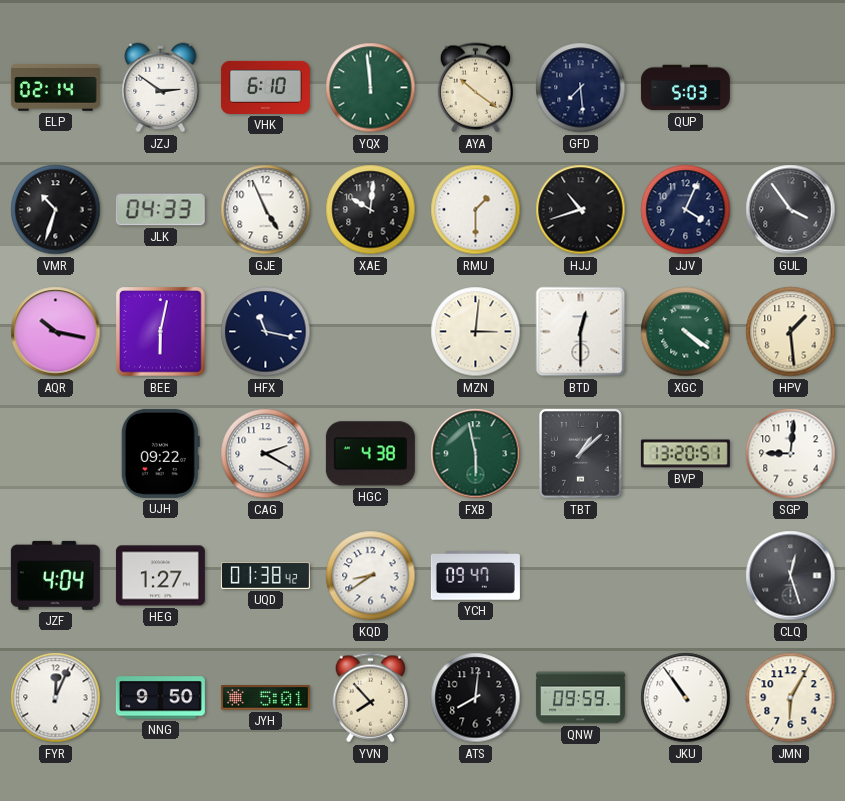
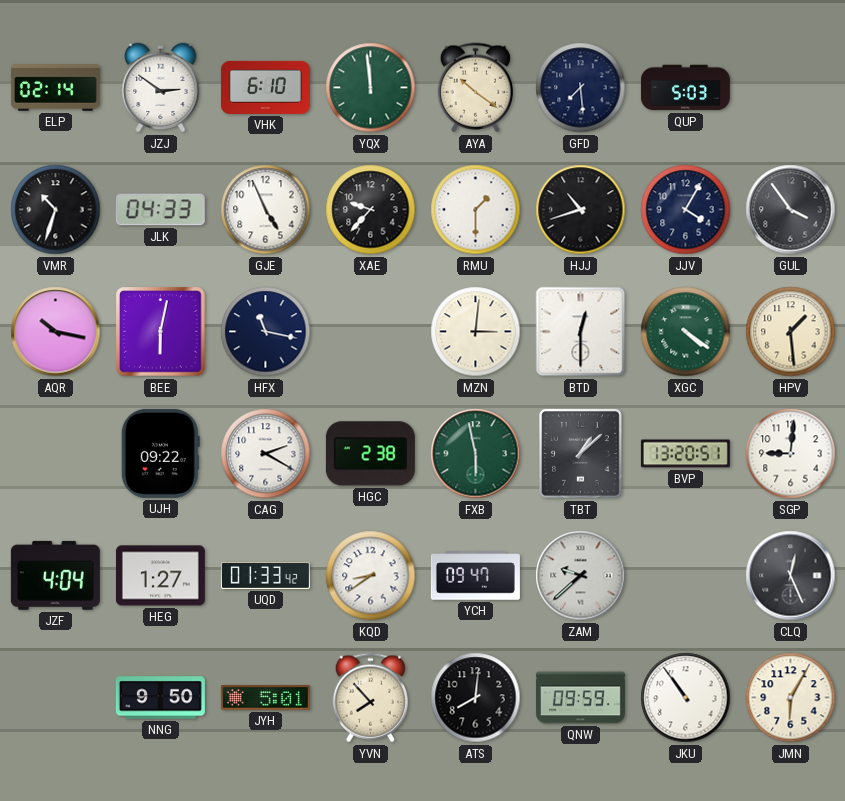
XAE: 10:01 -> 9:37 (371, 210)
JJV: 4:04 -> 4:05 (686, 210)
HGC: 4:38 -> 2:38 (370, 454)
UQD: 01:38 -> 01:33 (265, 575)
ZAM: none -> 9:38 (581, 576)
CLQ: 12:27 -> 12:26 (791, 576)
FYR: 12:04 -> none (56, 698)
